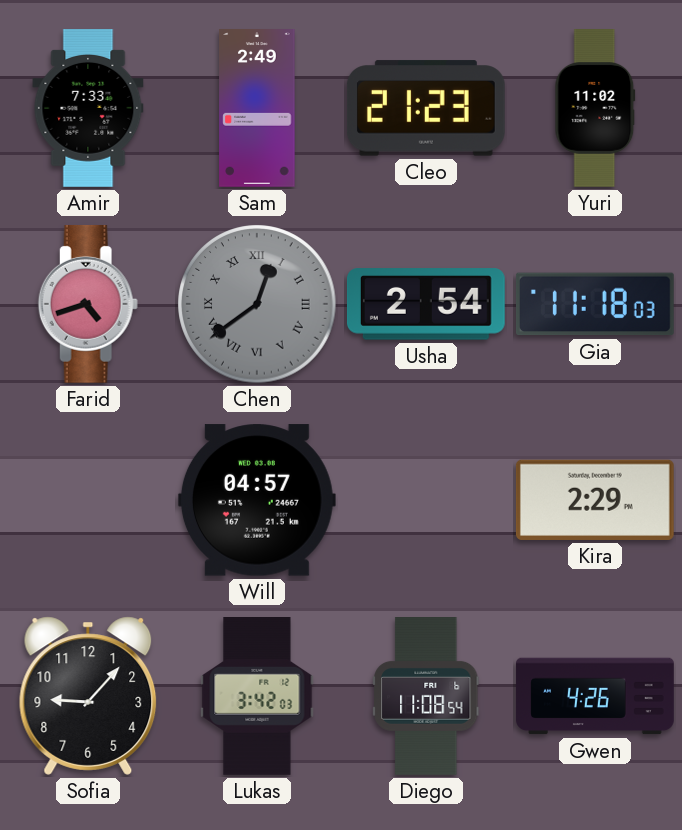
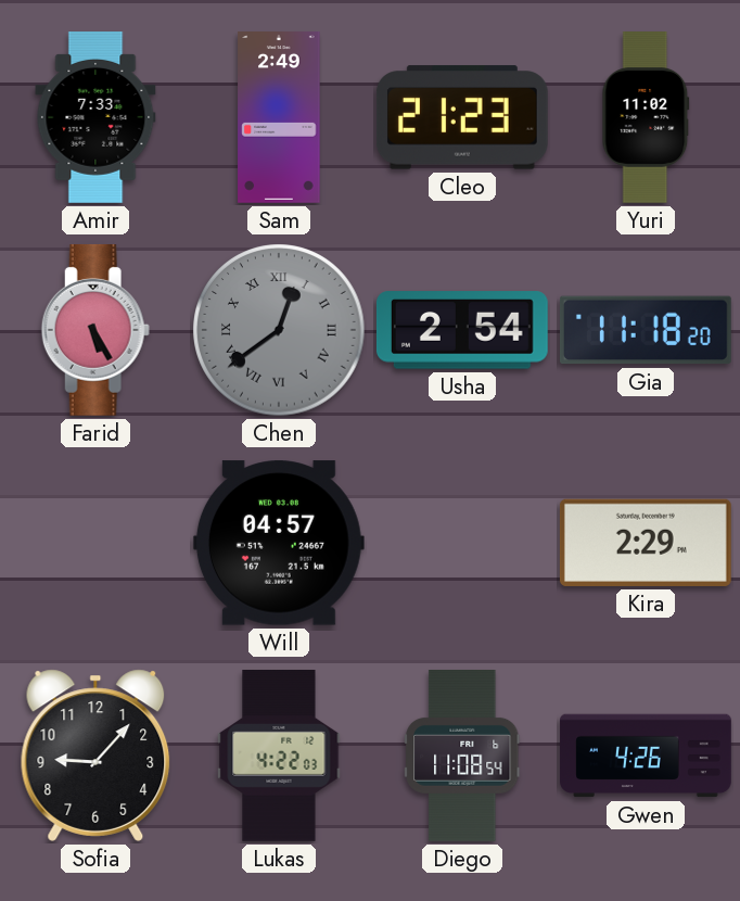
Farid: 4:42 -> 5:25 (95, 330)
Gia: 11:18:03 -> 11:18:20 (646, 330)
Lukas: 3:42 -> 4:22 (279, 757)
